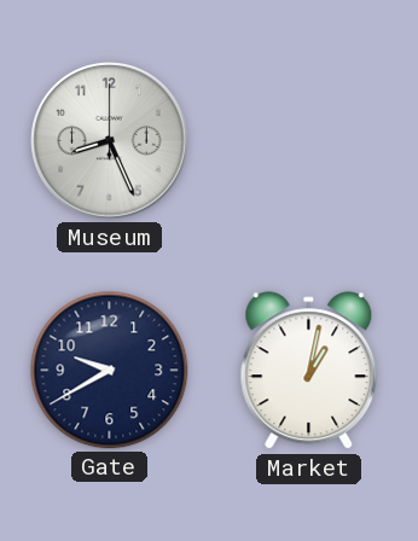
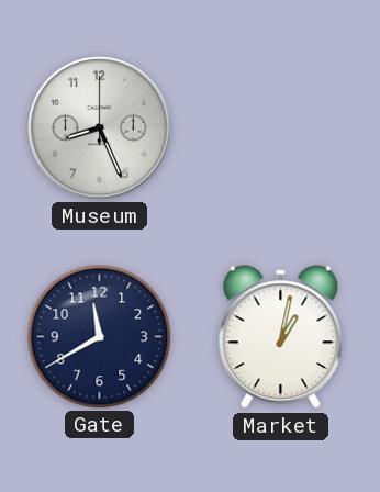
Gate: 9:40 -> 11:40 (100, 337)
